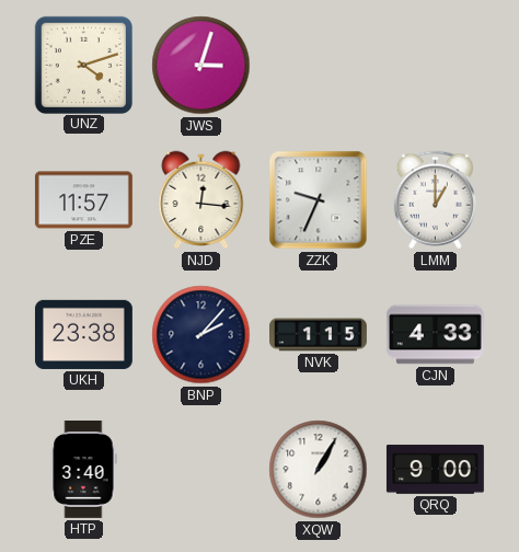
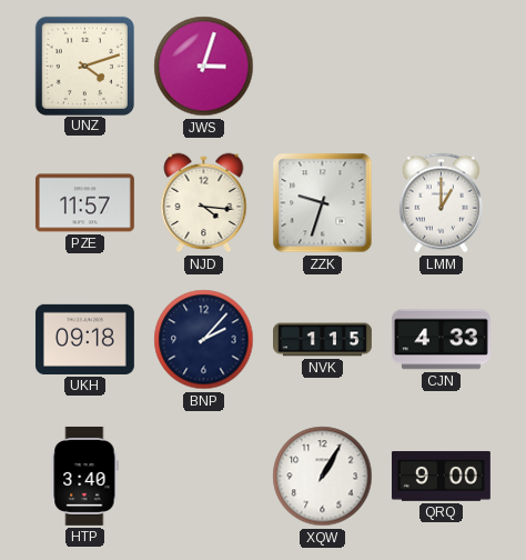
NJD: 12:16 -> 4:16 (204, 203)
ZZK: 9:34 -> 9:33 (323, 203)
UKH: 23:38 -> 09:18 (84, 339)
